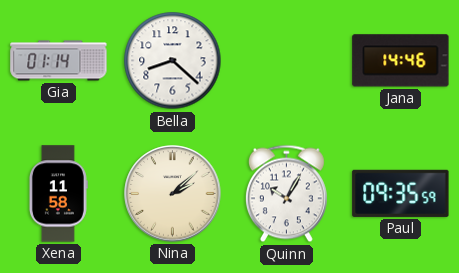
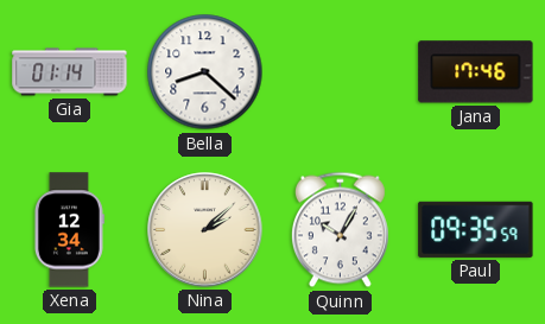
Jana: 14:46 -> 17:46 (476, 72)
Xena: 11:58 -> 12:34 (69, 230)
